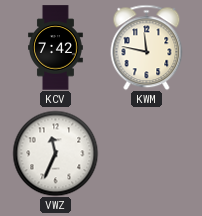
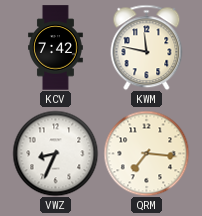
VWZ: 11:34 -> 8:34 (55, 153)
QRM: none -> 7:16 (146, 153)
